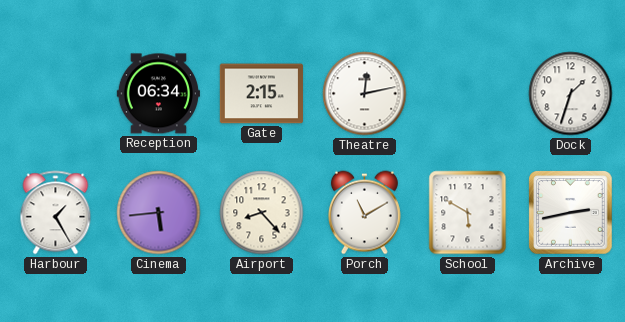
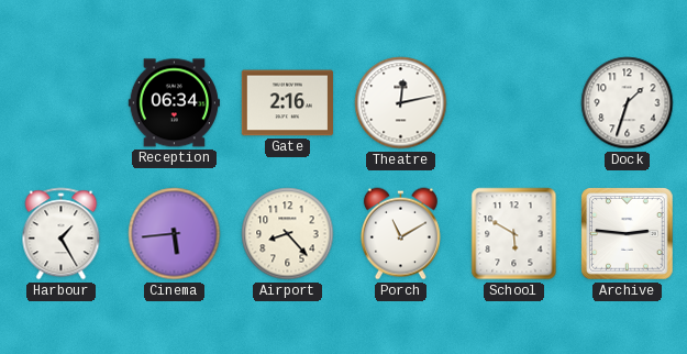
Gate: 2:15 -> 2:16 (287, 103)
Archive: 2:43 -> 2:46 (628, 234)
